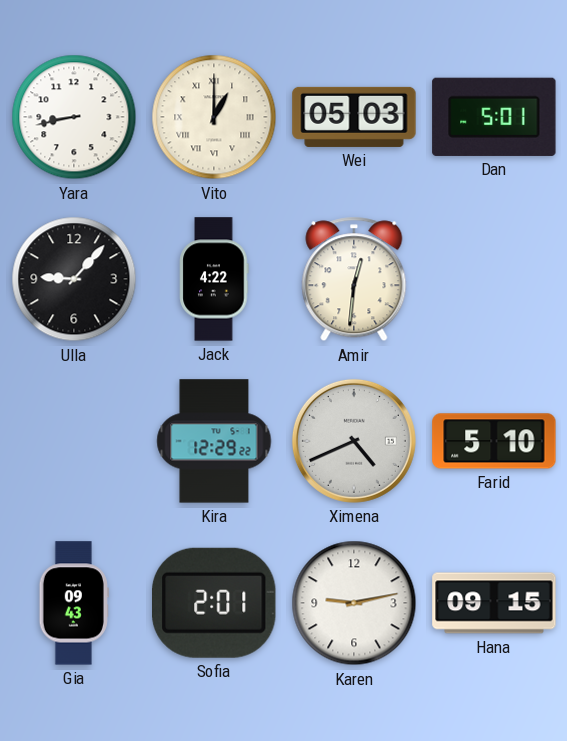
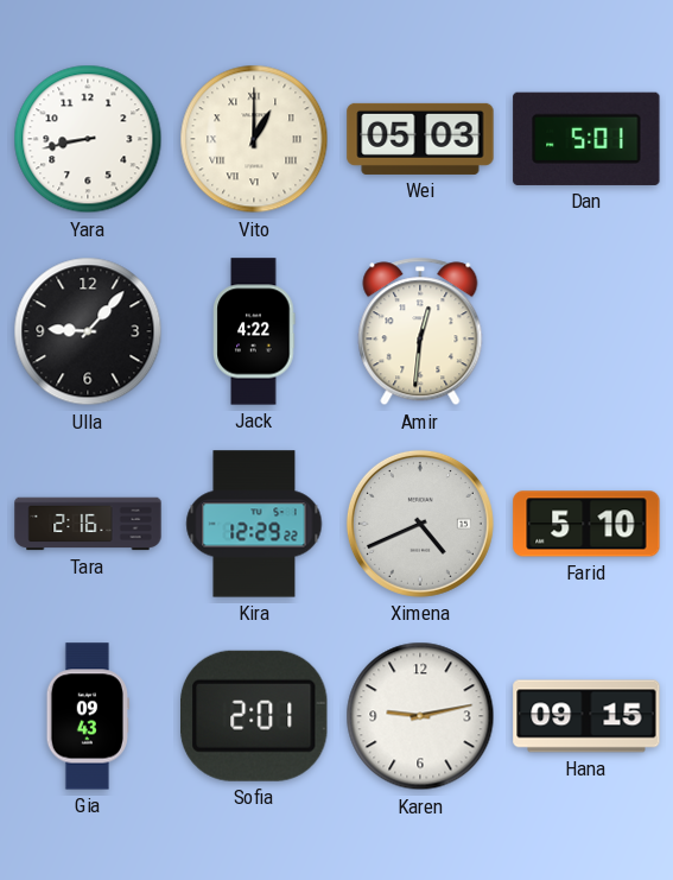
Tara: none -> 2:16 (88, 524)
